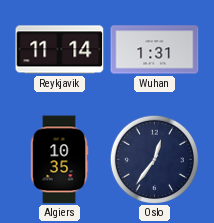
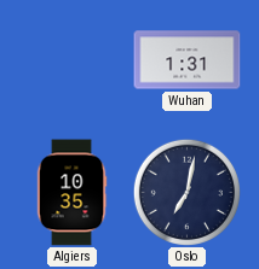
Reykjavik: 11:14 -> none (60, 50)
Oslo: 12:36 -> 7:02 (186, 192)
